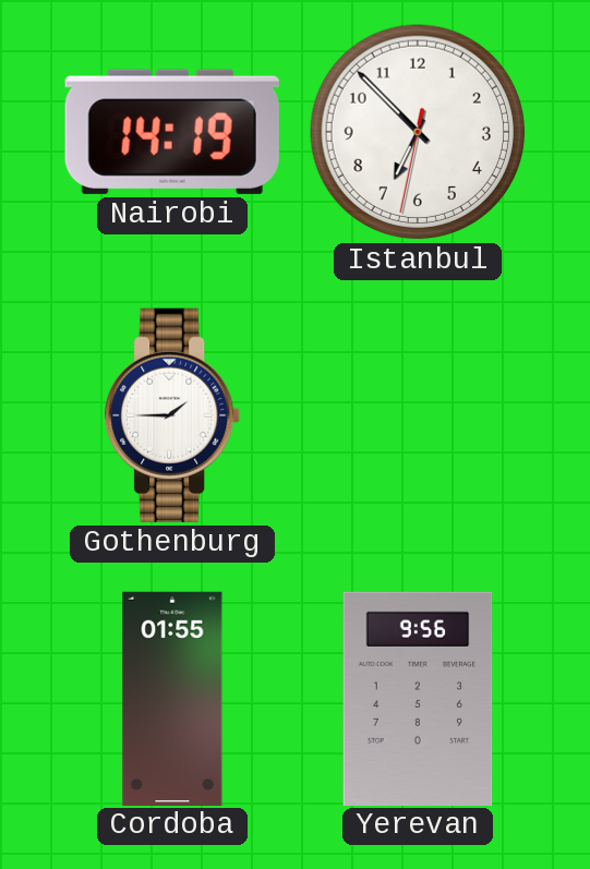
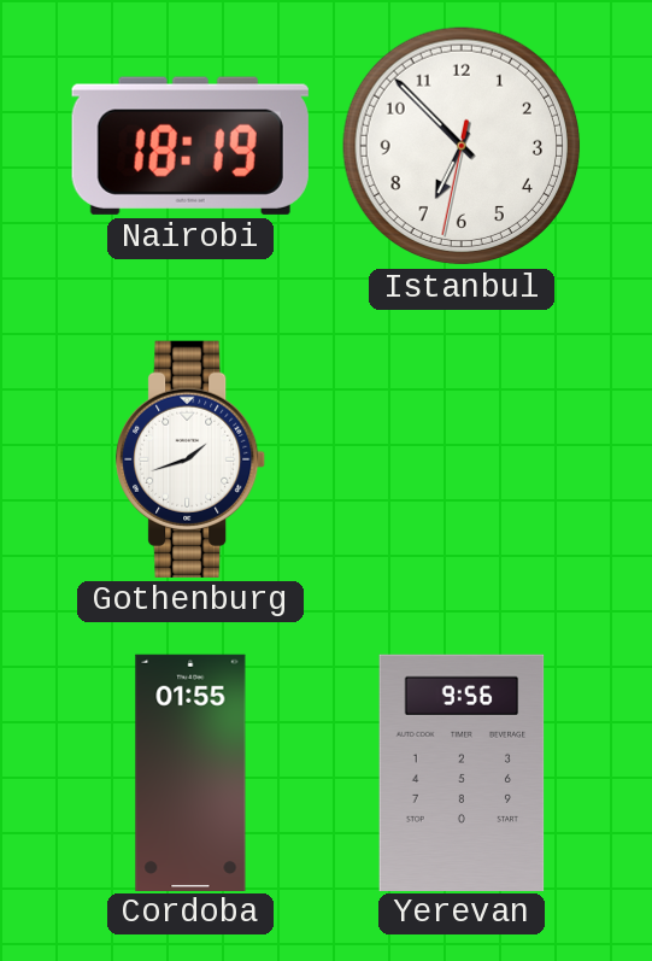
Nairobi: 14:19 -> 18:19 (190, 146)
Gothenburg: 1:45 -> 1:42 (192, 459)
